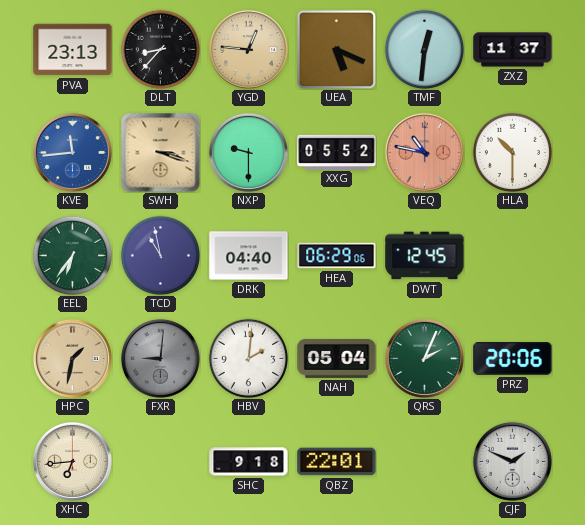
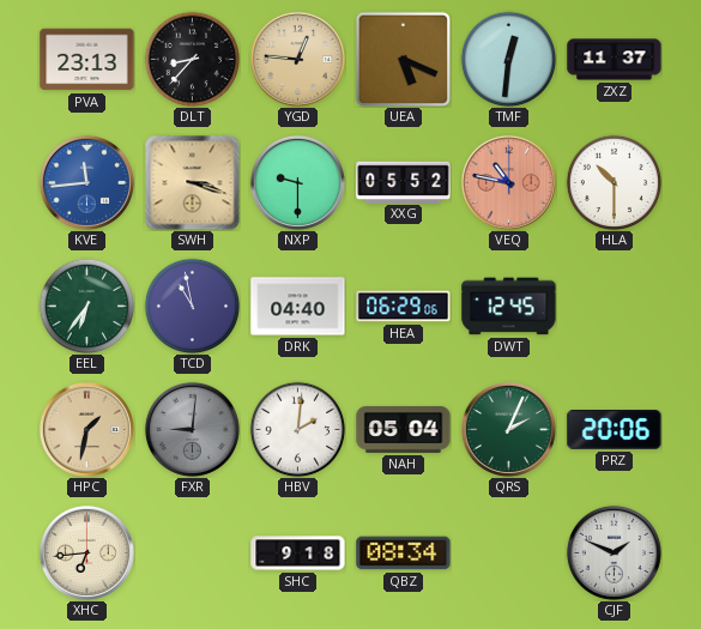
QBZ: 22:01 -> 08:34 (404, 554)
